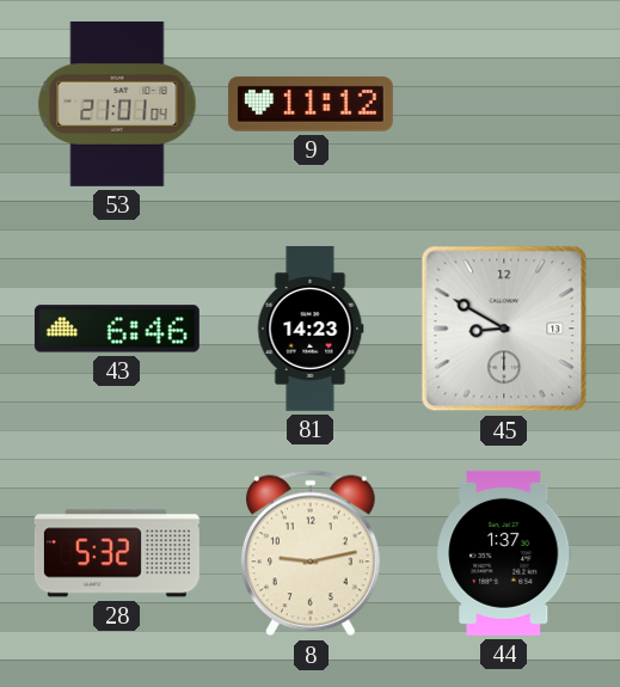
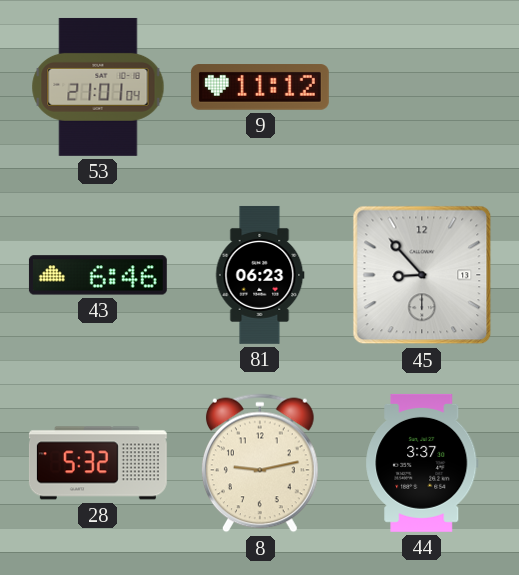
81: 14:23 -> 06:23 (260, 275)
45: 8:50 -> 8:53 (422, 275)
44: 1:37 -> 3:37 (422, 463)
